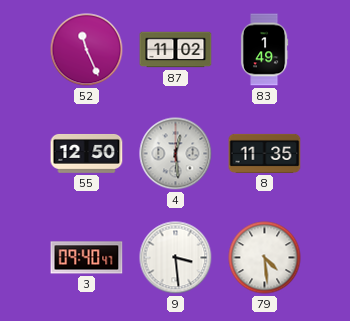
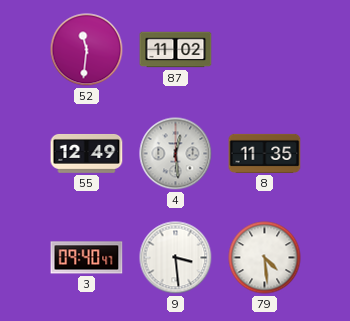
52: 11:26 -> 11:31 (87, 50)
83: 1:49 -> none (264, 50)
55: 12:50 -> 12:49 (87, 154)
